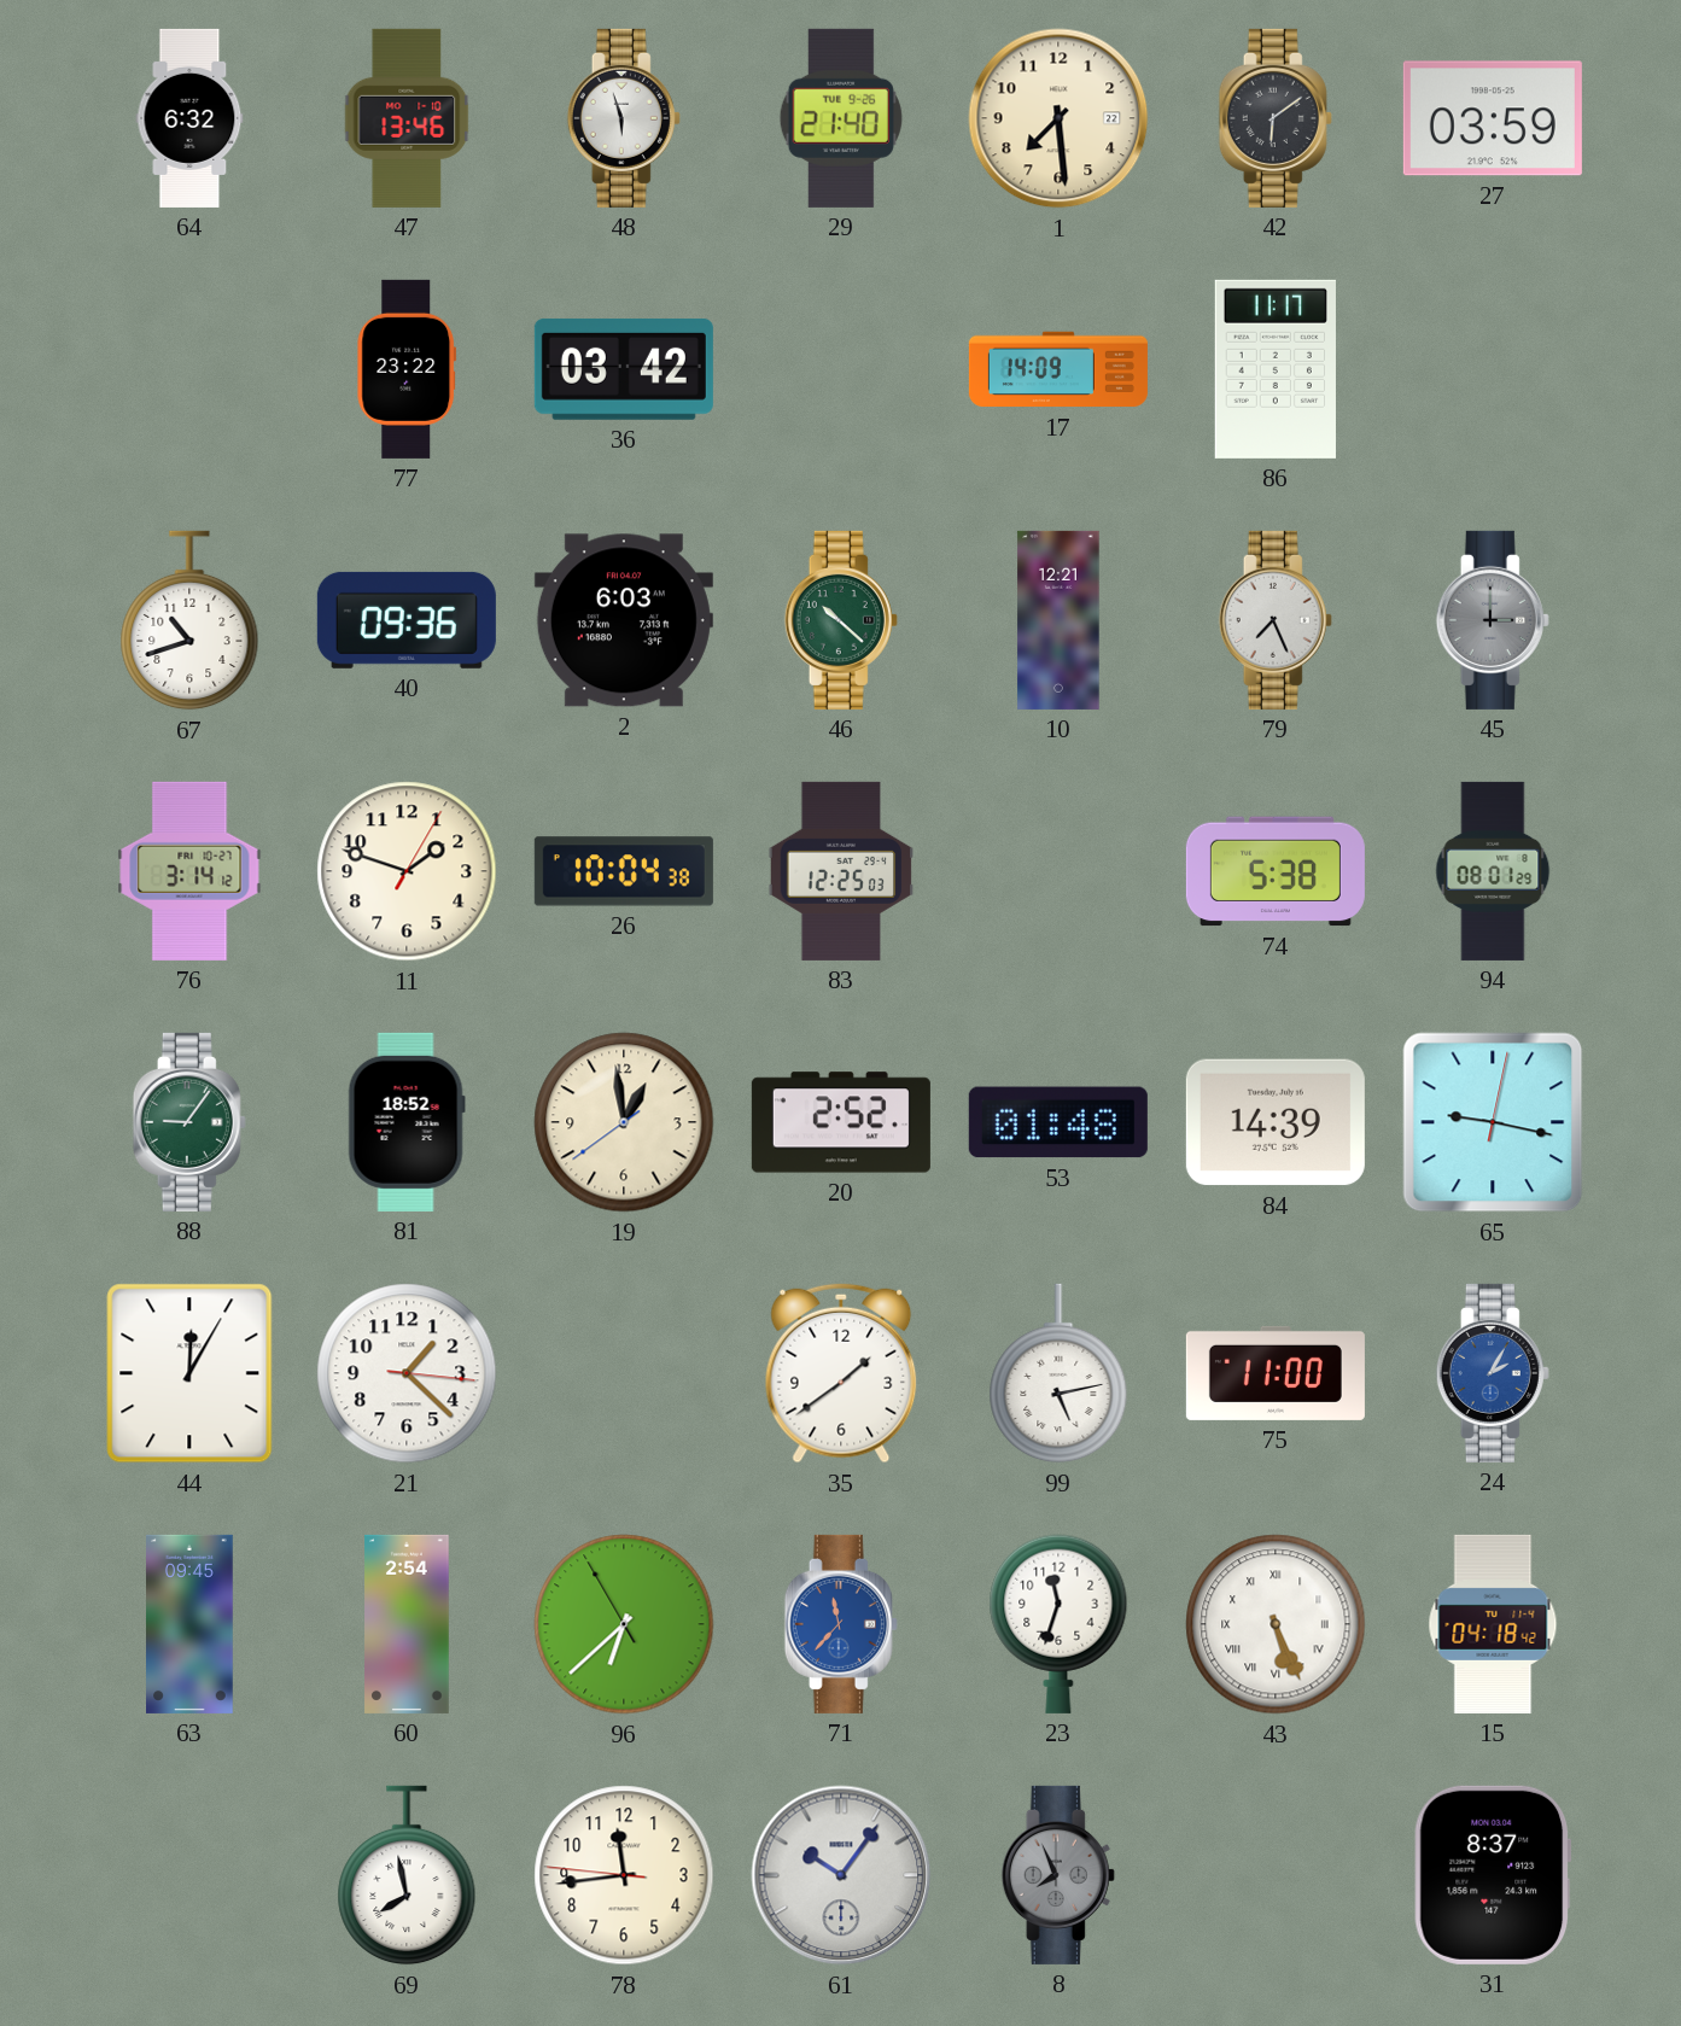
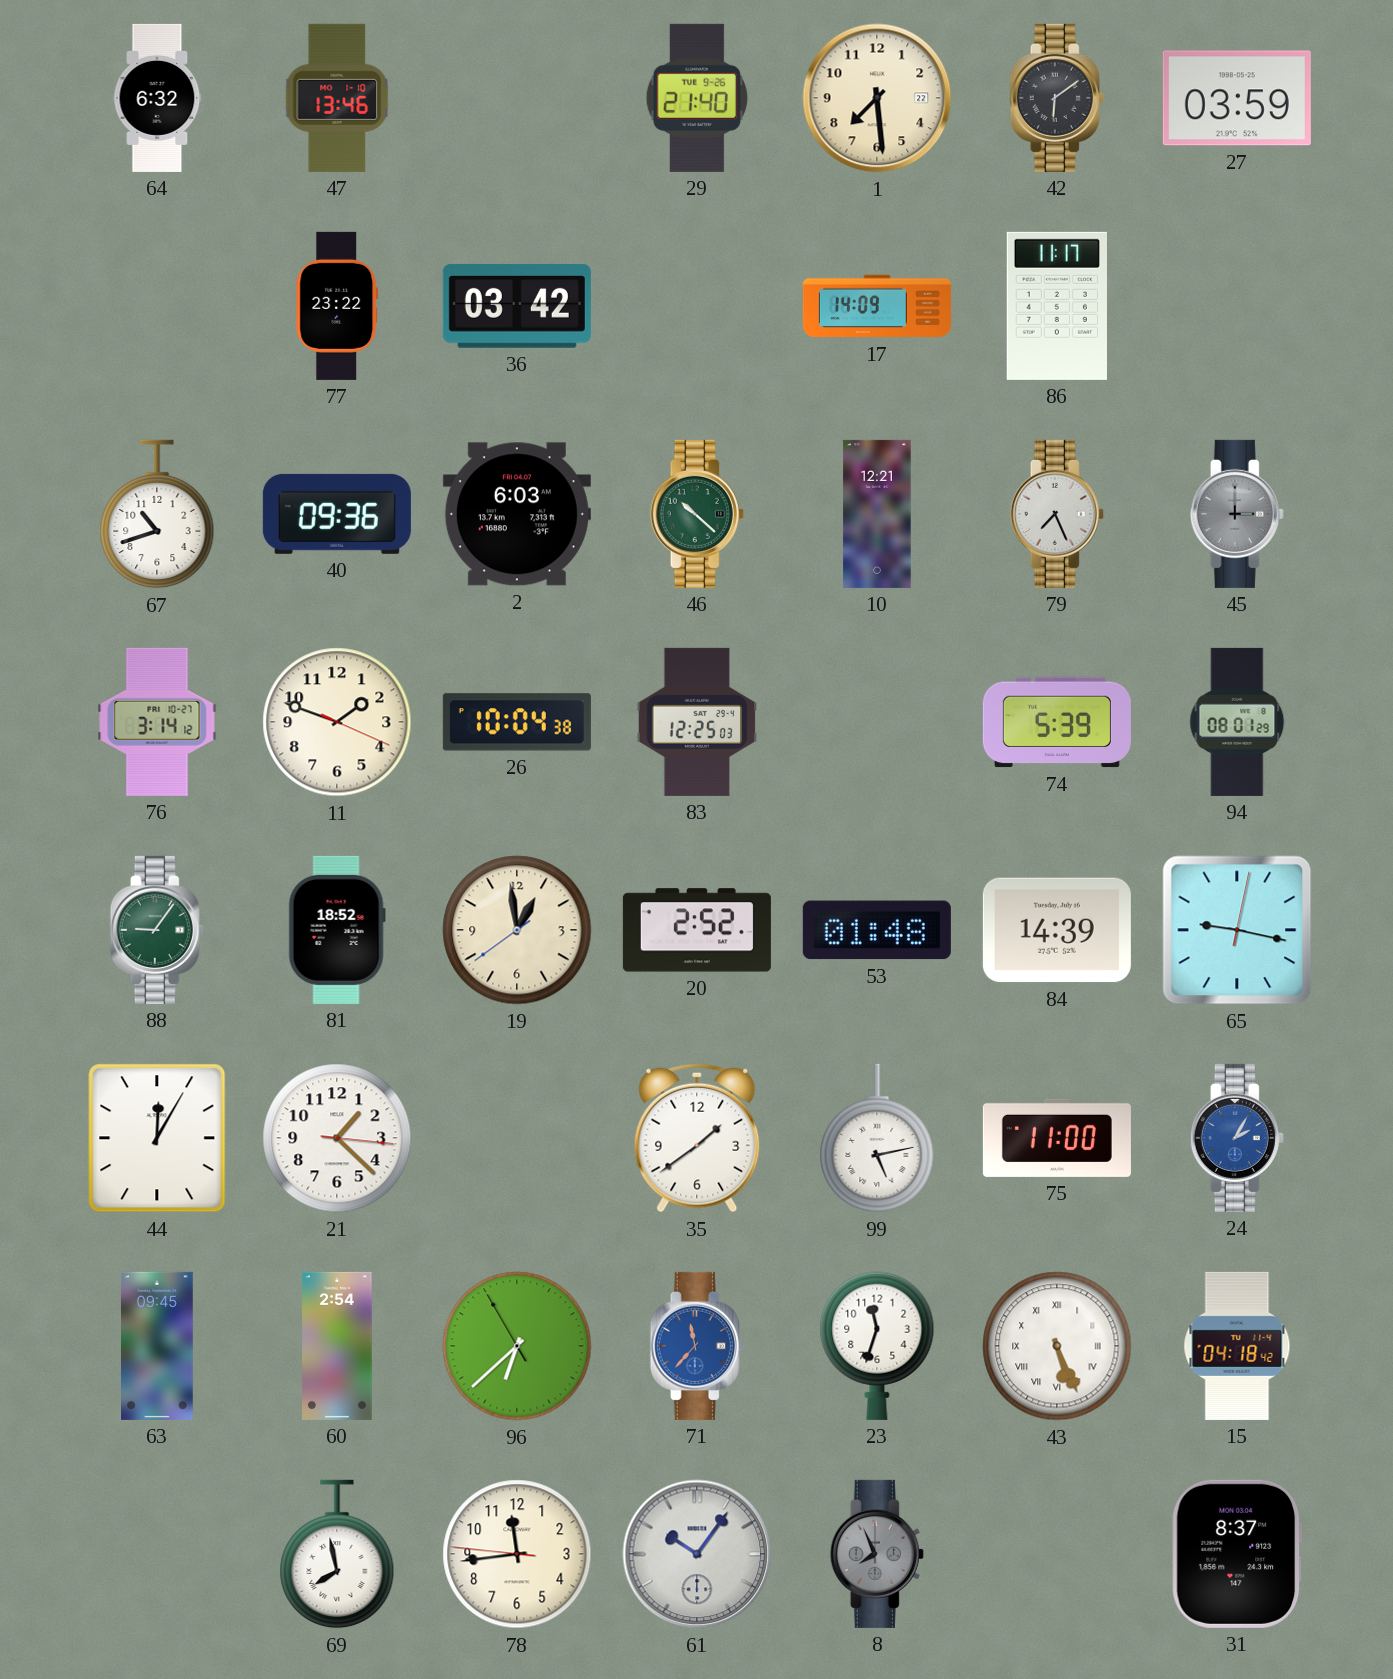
48: 5:57 -> none (624, 118)
11: 1:48:05 -> 1:48:19 (337, 722)
74: 5:38 -> 5:39 (1057, 722)
